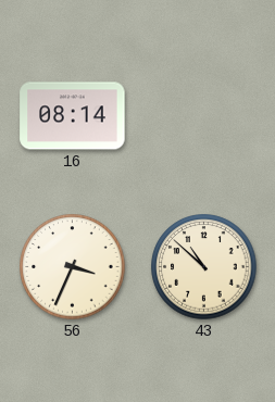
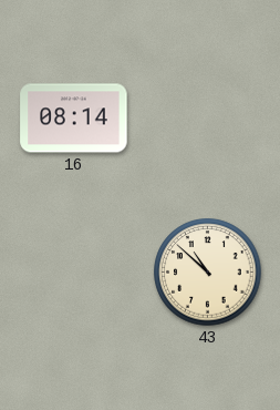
56: 3:34 -> none (73, 267)
